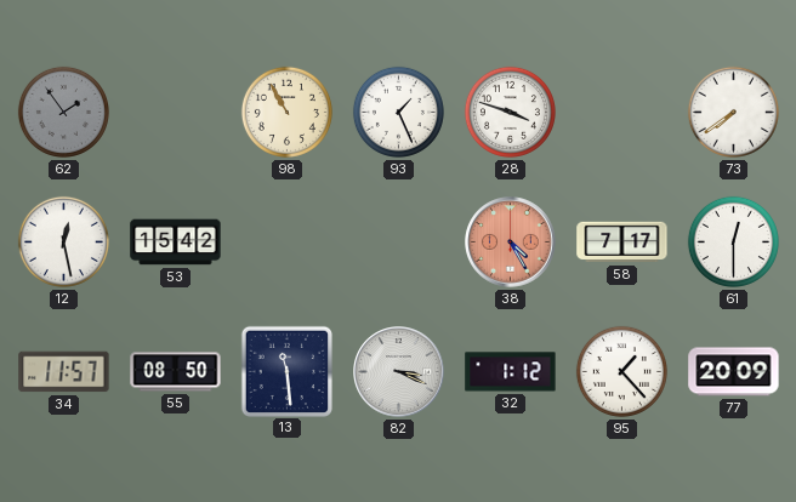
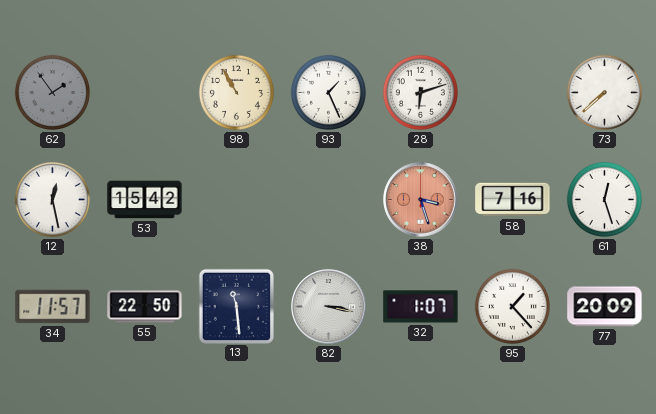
28: 3:48 -> 6:12 (420, 92)
73: 7:39 -> 7:38 (604, 92)
38: 4:25 -> 3:27 (421, 200)
58: 7:17 -> 7:16 (513, 200)
61: 12:30 -> 12:27 (604, 199)
55: 08:50 -> 22:50 (145, 307)
82: 3:19 -> 3:17 (329, 307)
32: 1:12 -> 1:07 (421, 307)
